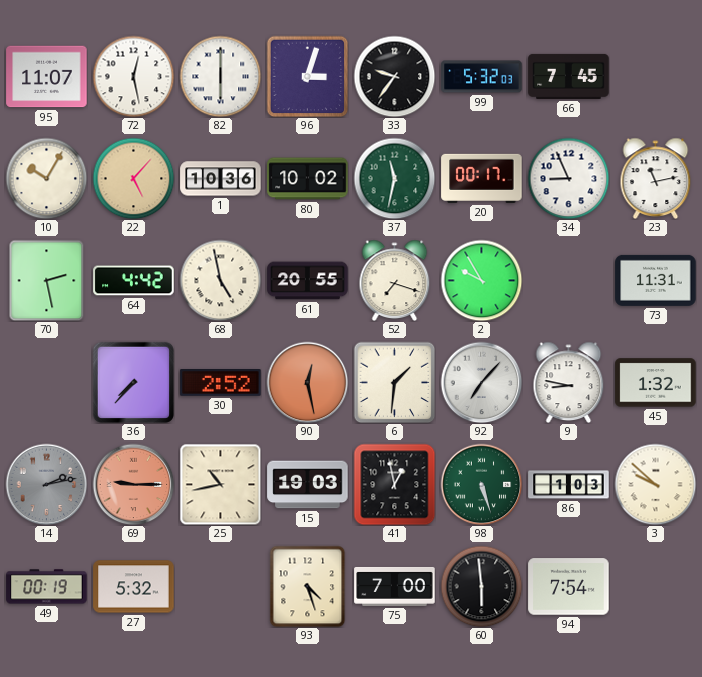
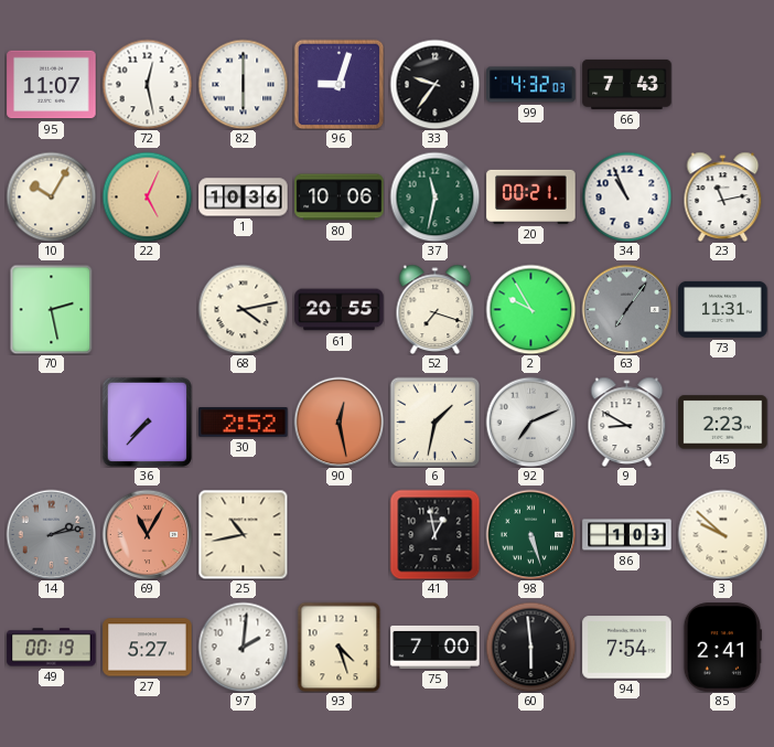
96: 3:03 -> 9:03 (338, 84)
99: 5:32 -> 4:32 (531, 85)
66: 7:45 -> 7:43 (627, 84)
22: 5:07 -> 5:04 (147, 196)
80: 10:02 -> 10:06 (340, 198)
20: 00:17 -> 00:21 (531, 196)
34: 8:56 -> 10:56 (626, 196)
64: 4:42 -> none (134, 281)
68: 4:58 -> 4:13 (243, 309)
63: none -> 7:06 (626, 309)
6: 1:31 -> 1:32 (434, 421)
92: 7:07 -> 7:11 (530, 421)
9: 8:47 -> 8:50 (627, 421)
45: 1:32 -> 2:23 (723, 423)
69: 9:15 -> 11:05 (147, 534)
15: 19:03 -> none (308, 485)
27: 5:32 -> 5:27 (148, 648)
97: none -> 2:01 (243, 647)
85: none -> 2:41 (722, 648)
